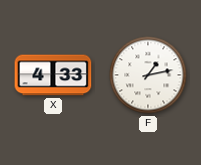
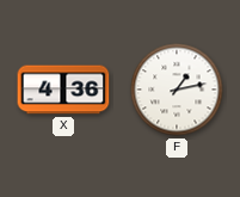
X: 4:33 -> 4:36 (63, 90)
